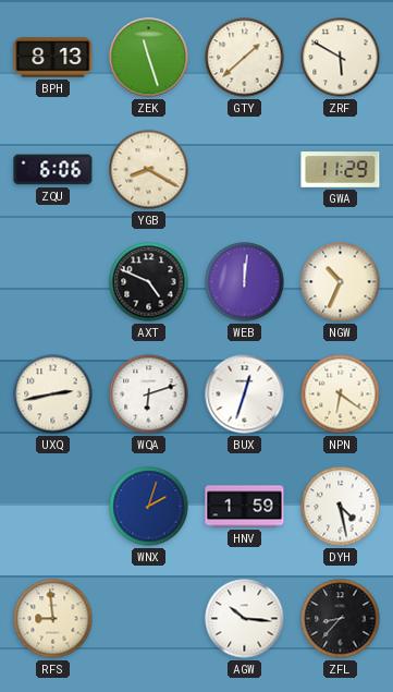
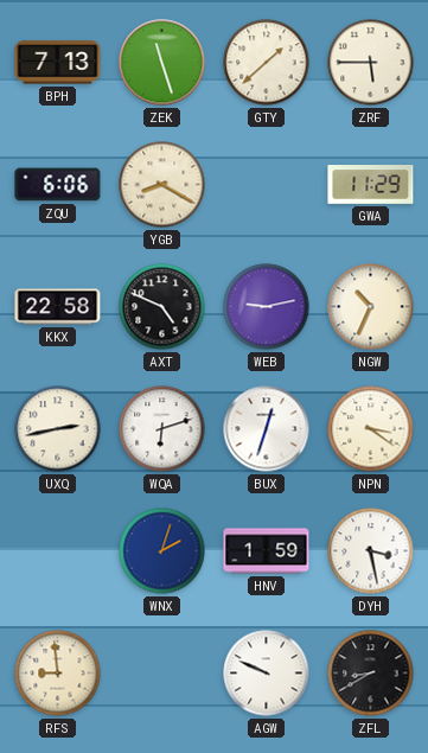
BPH: 8:13 -> 7:13 (58, 63)
ZRF: 5:50 -> 5:45 (371, 63)
KKX: none -> 22:58 (58, 307)
WEB: 12:01 -> 9:13 (267, 307)
NPN: 6:21 -> 3:21 (371, 429)
DYH: 4:28 -> 3:28 (371, 551)
AGW: 10:16 -> 9:49 (267, 674)
ZFL: 8:37 -> 8:40 (371, 674)
